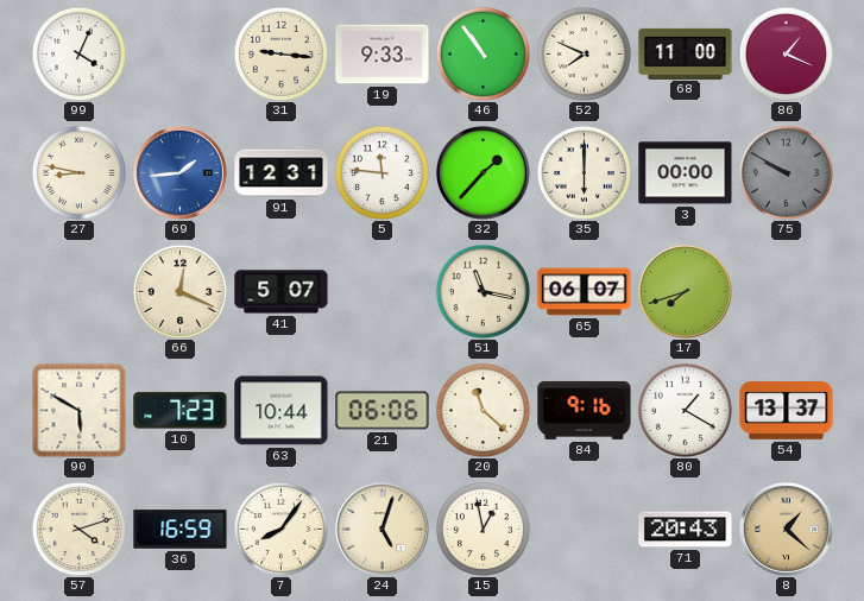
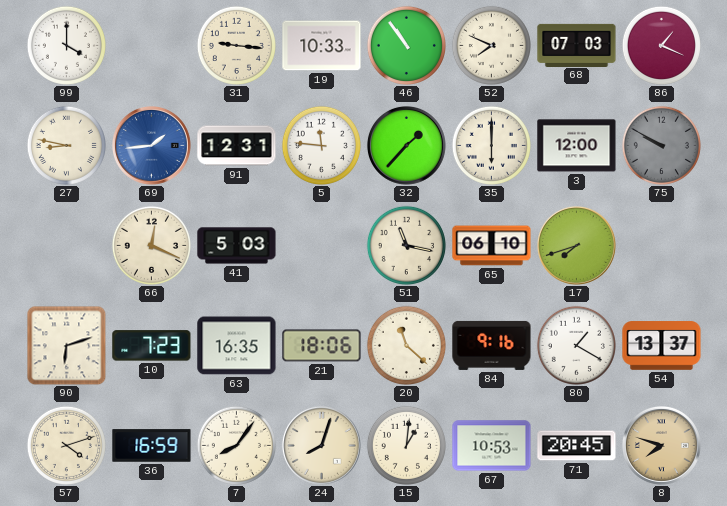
99: 4:04 -> 4:00 (66, 45)
19: 9:33 -> 10:33 (322, 46)
68: 11:00 -> 07:03 (577, 45)
3: 00:00 -> 12:00 (577, 146)
41: 5:07 -> 5:03 (237, 246)
65: 06:07 -> 06:10 (492, 246)
90: 5:50 -> 6:12 (66, 345)
63: 10:44 -> 16:35 (237, 346)
21: 06:06 -> 18:06 (322, 346)
24: 5:03 -> 8:03 (322, 446)
15: 12:58 -> 1:01 (406, 445)
67: none -> 10:53 (492, 446)
71: 20:43 -> 20:45 (577, 446)
8: 1:22 -> 7:48 (662, 446)
